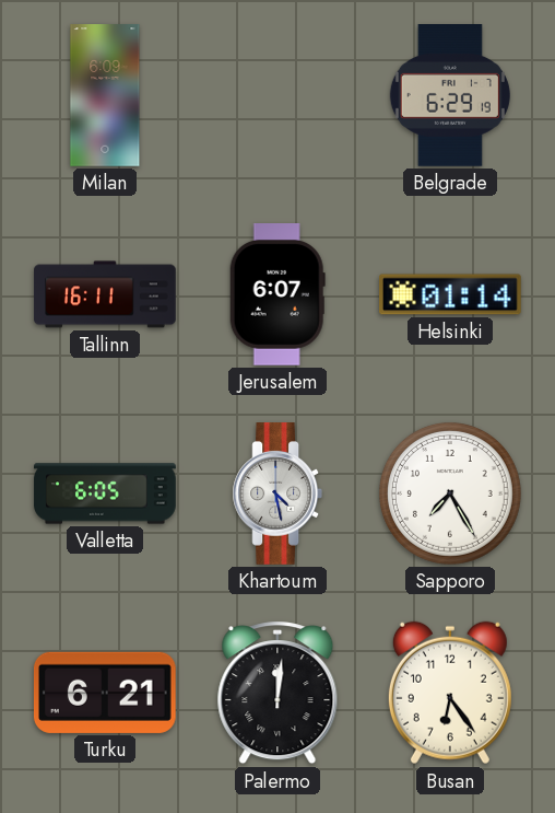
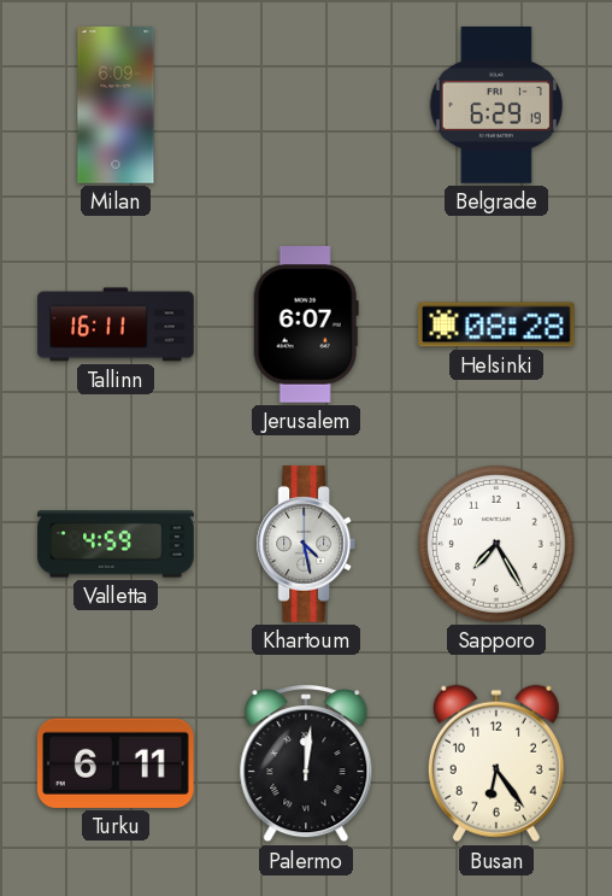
Helsinki: 01:14 -> 08:28 (498, 324)
Valletta: 6:05 -> 4:59 (116, 544)
Turku: 6:21 -> 6:11 (116, 763)
